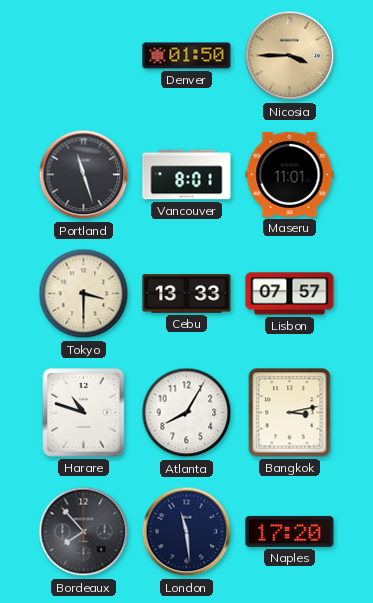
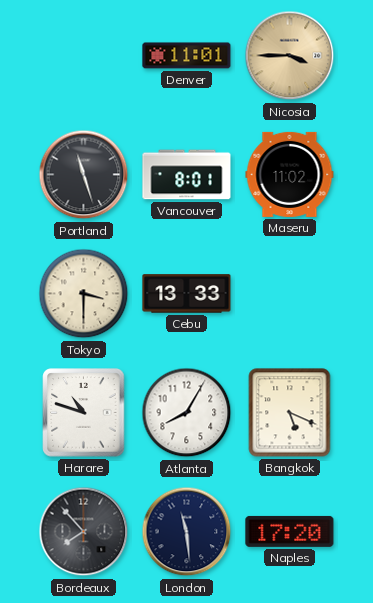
Denver: 01:50 -> 11:01 (187, 56)
Maseru: 11:01 -> 11:02 (290, 174)
Lisbon: 07:57 -> none (290, 294)
Bangkok: 3:13 -> 5:19 (290, 413)
